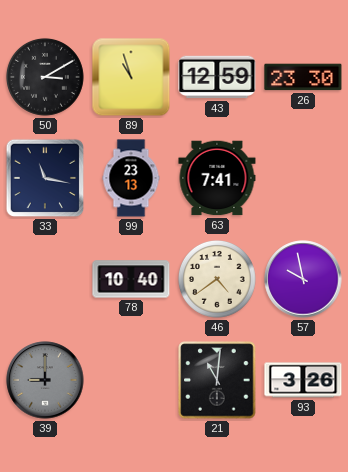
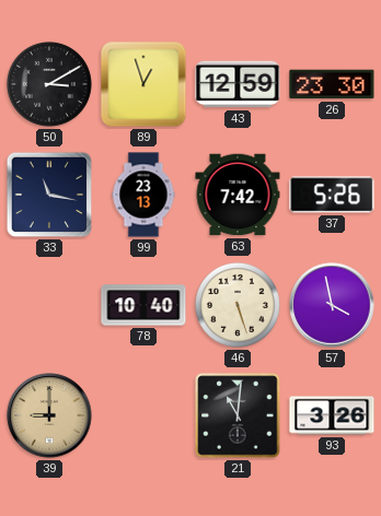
89: 10:57 -> 12:57 (143, 84)
63: 7:41 -> 7:42 (238, 195)
37: none -> 5:26 (332, 195)
46: 4:39 -> 5:27 (238, 305)
57: 9:58 -> 3:58 (332, 305)
39 dial: grey -> champagne (49, 415)
